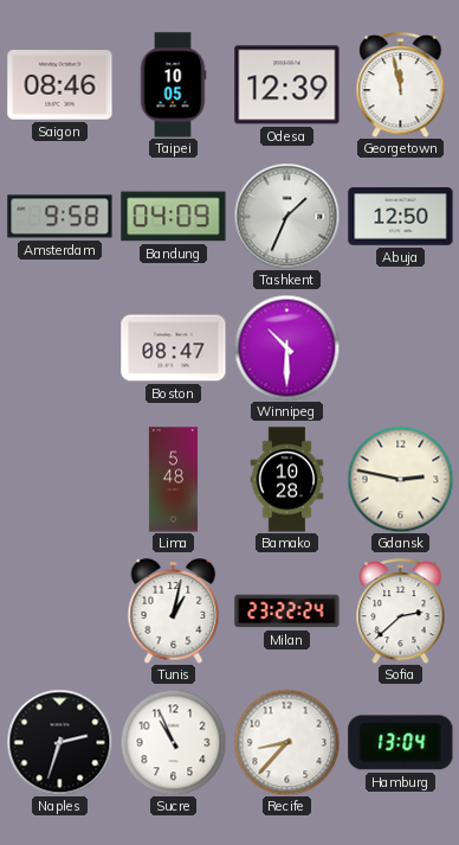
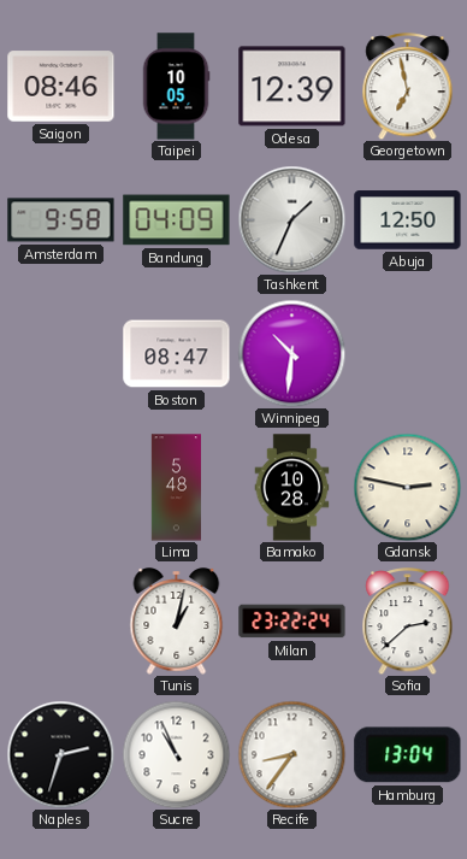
Georgetown: 11:58 -> 6:58 (408, 87)
Winnipeg: 10:30 -> 10:31 (291, 353)
Recife: 8:37 -> 8:36 (291, 754)
